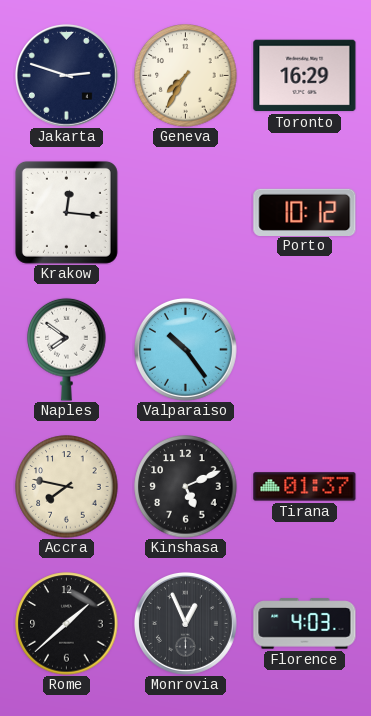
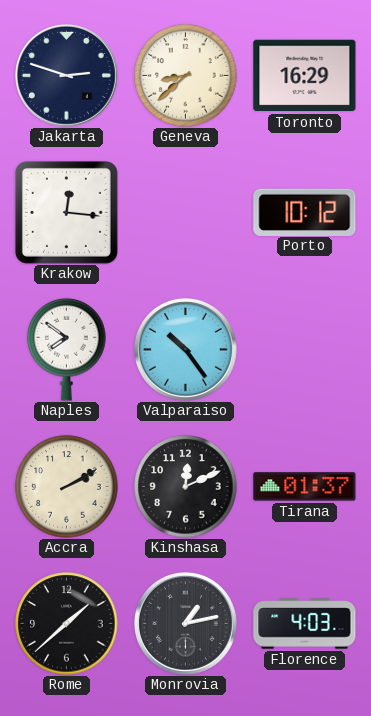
Geneva: 7:35 -> 8:38 (186, 76)
Accra: 7:47 -> 2:10 (67, 487)
Kinshasa: 5:11 -> 12:11 (186, 487)
Monrovia: 12:56 -> 1:13 (185, 623)
